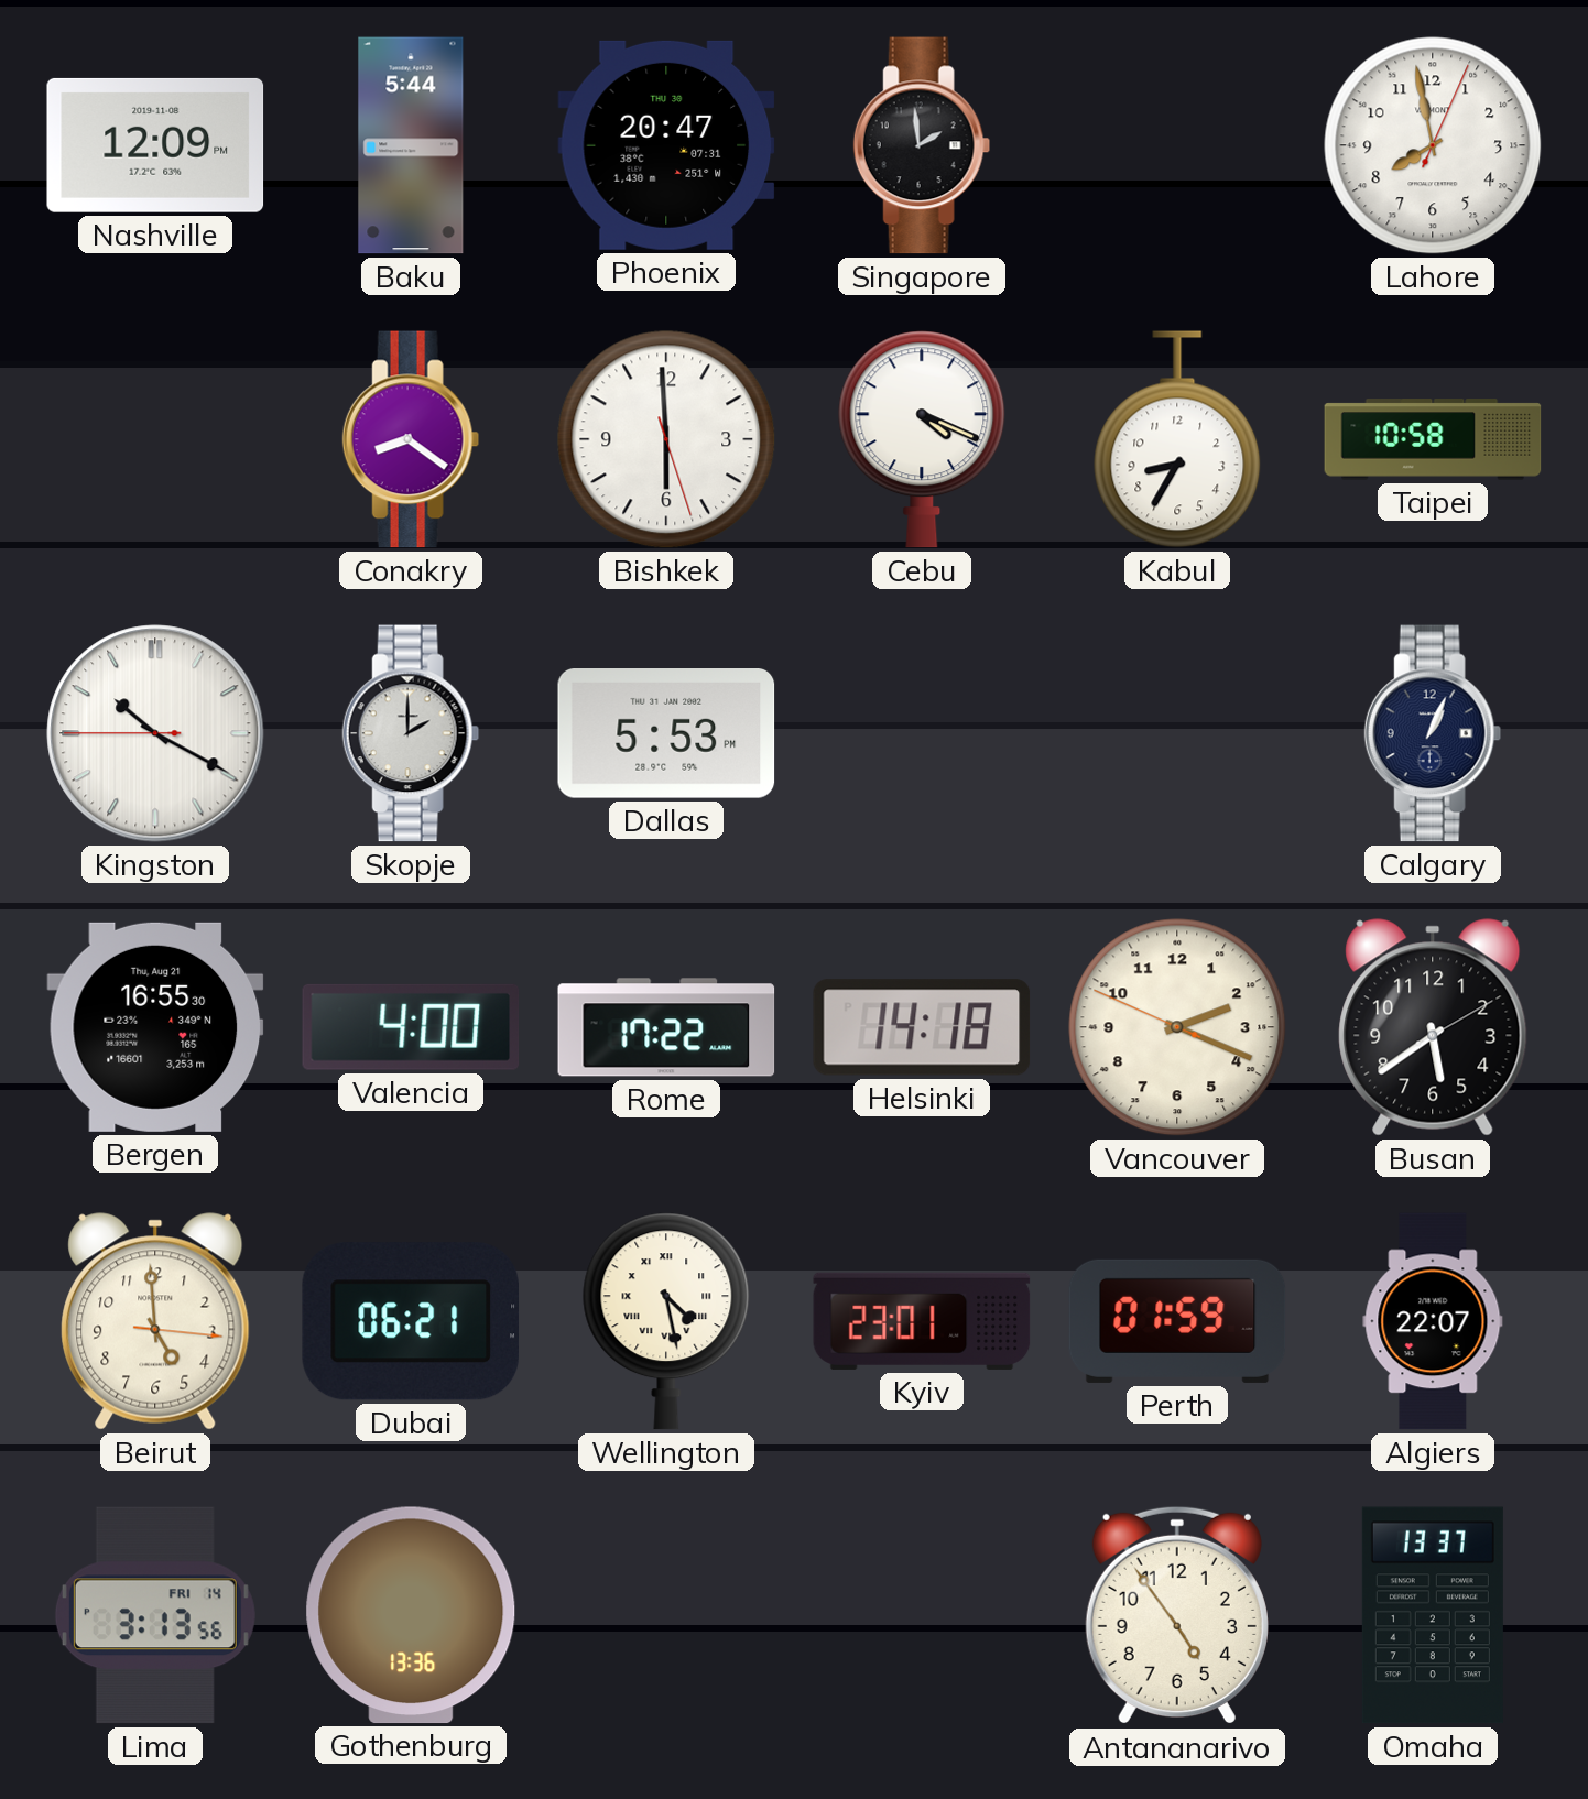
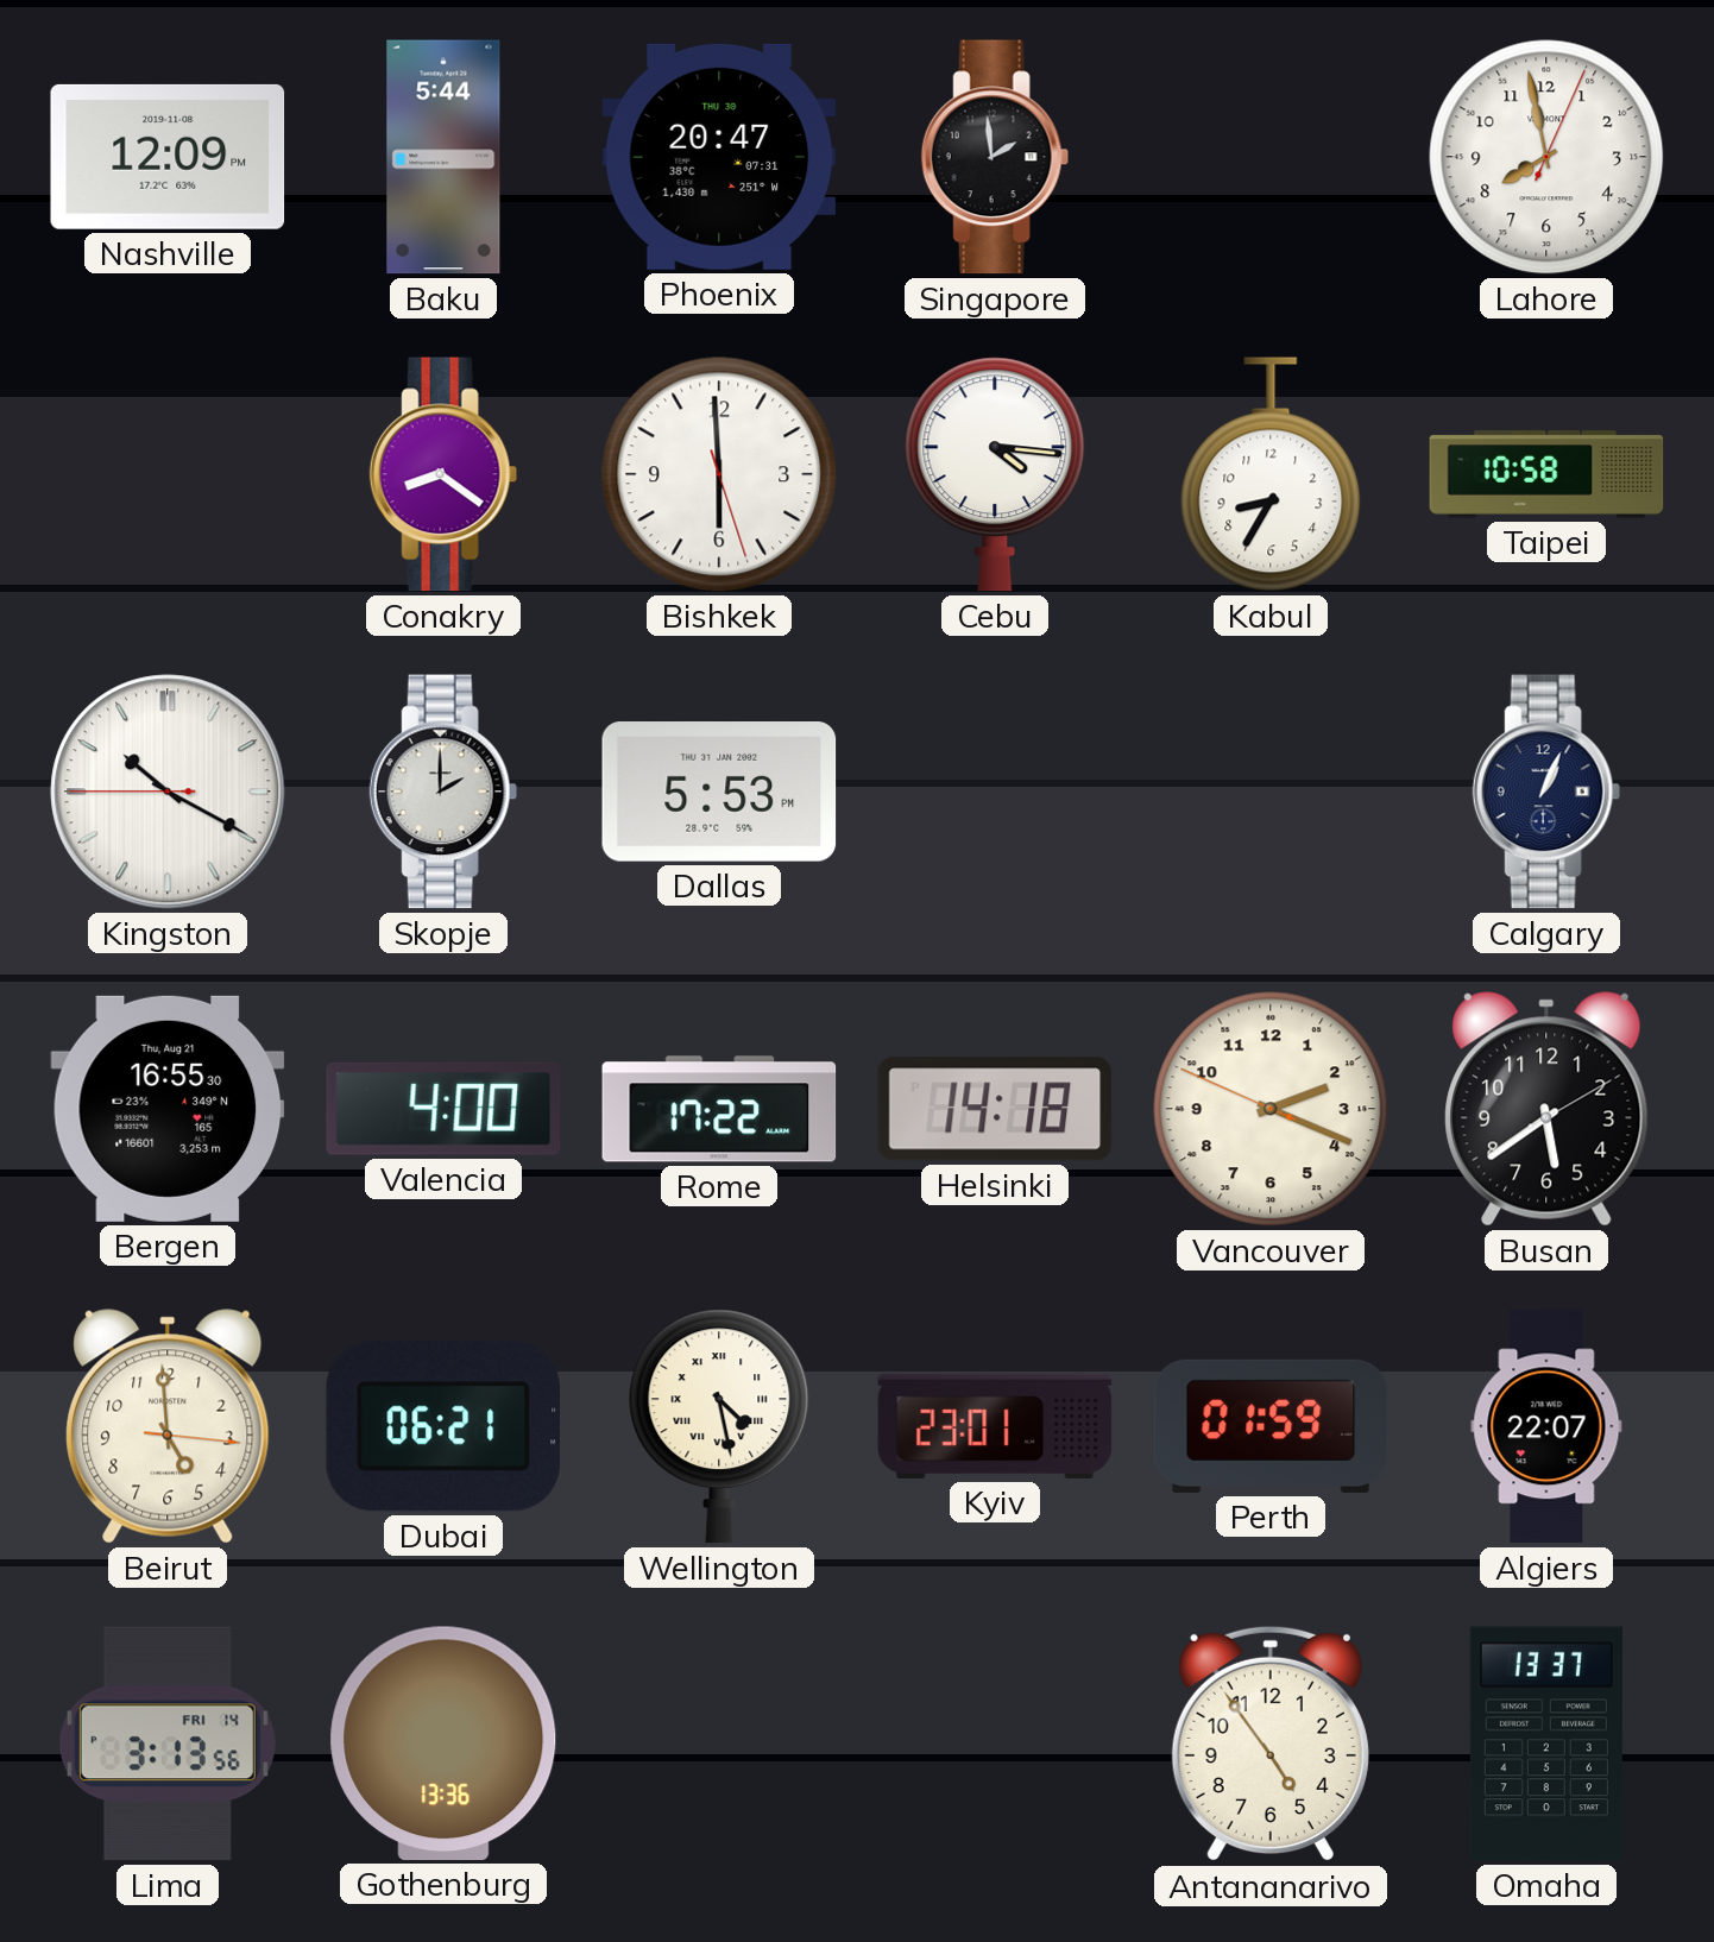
Cebu: 4:19 -> 4:16 (995, 474)
